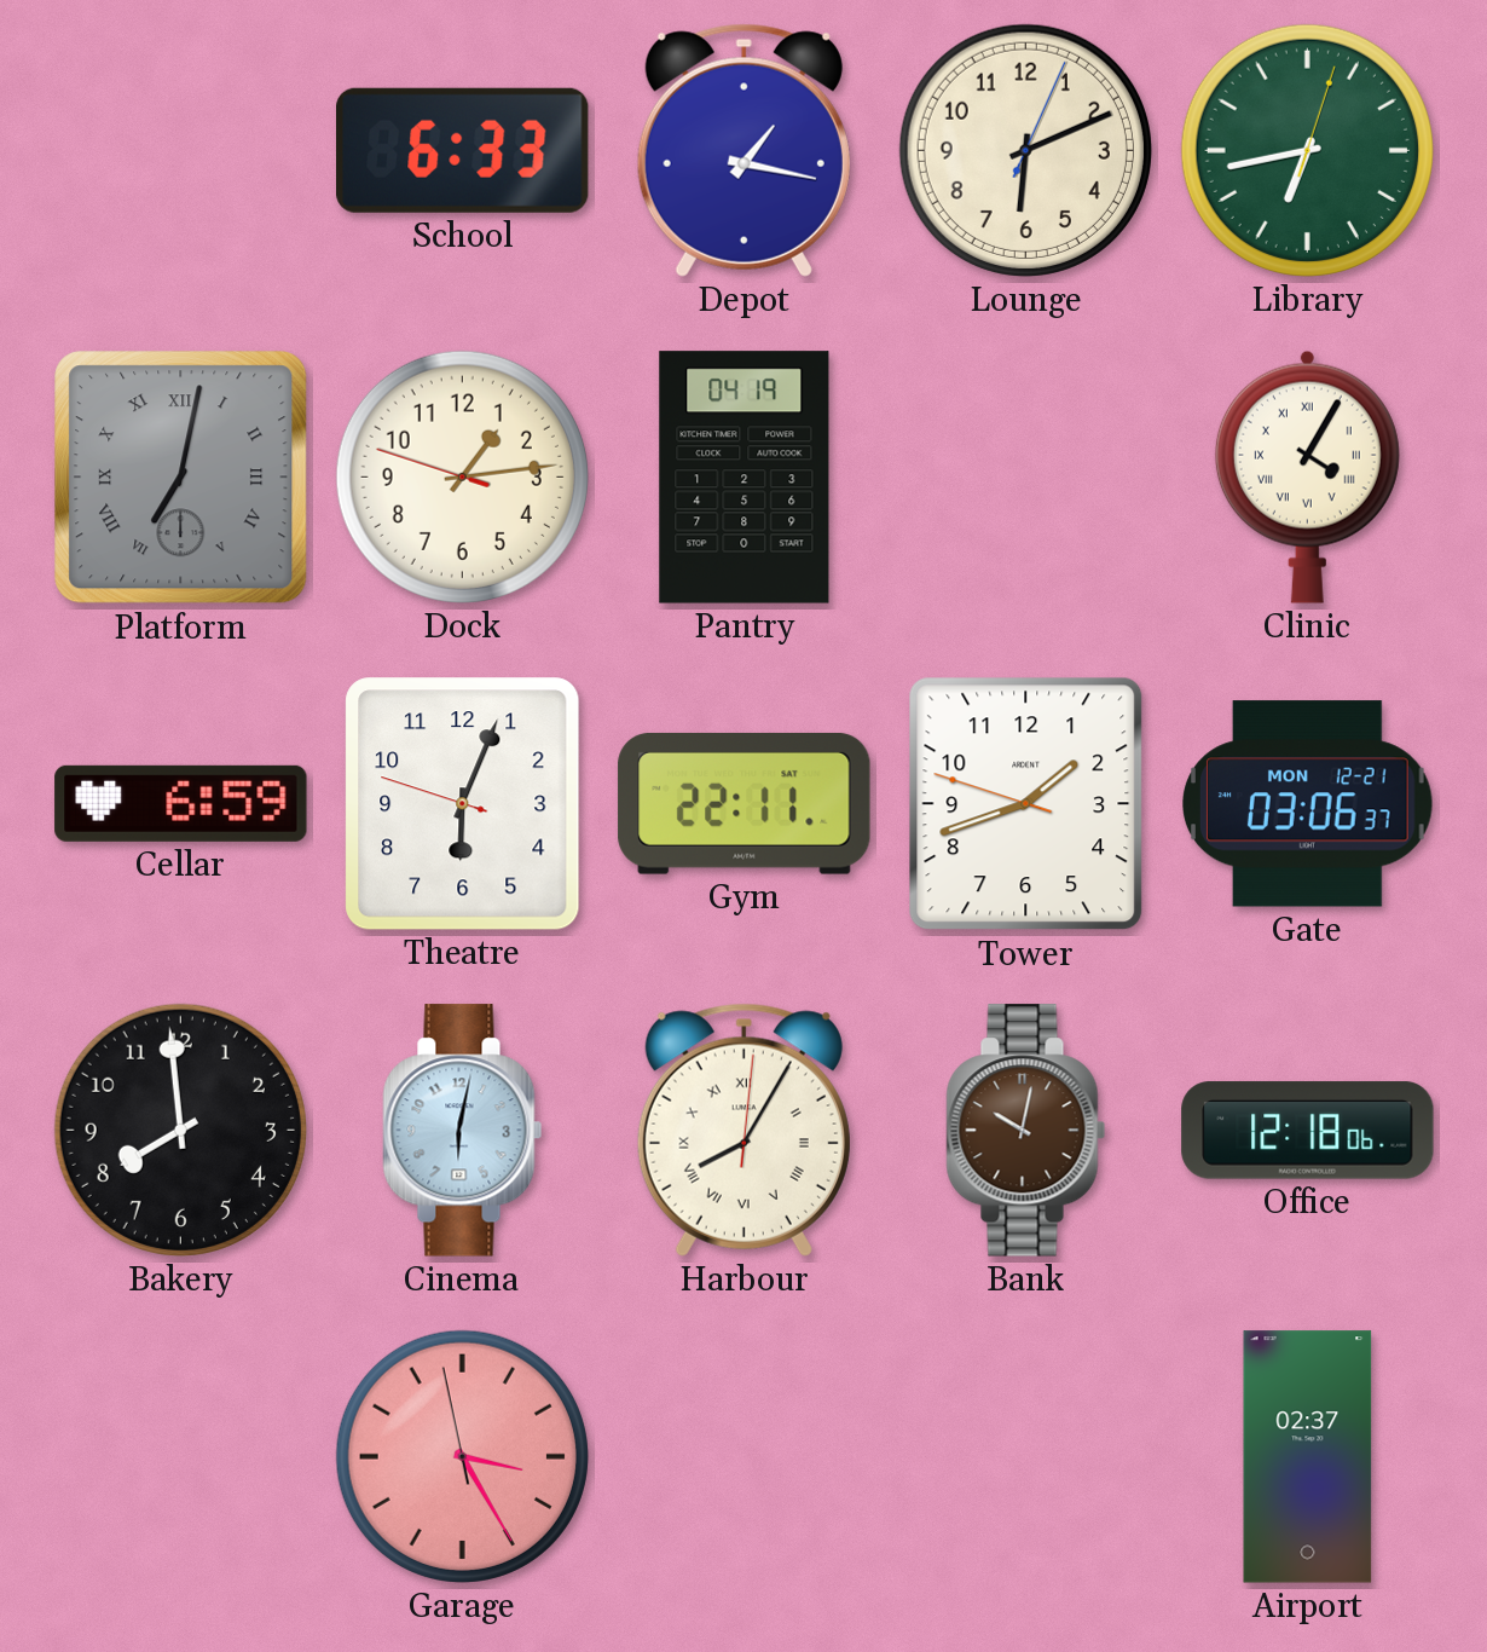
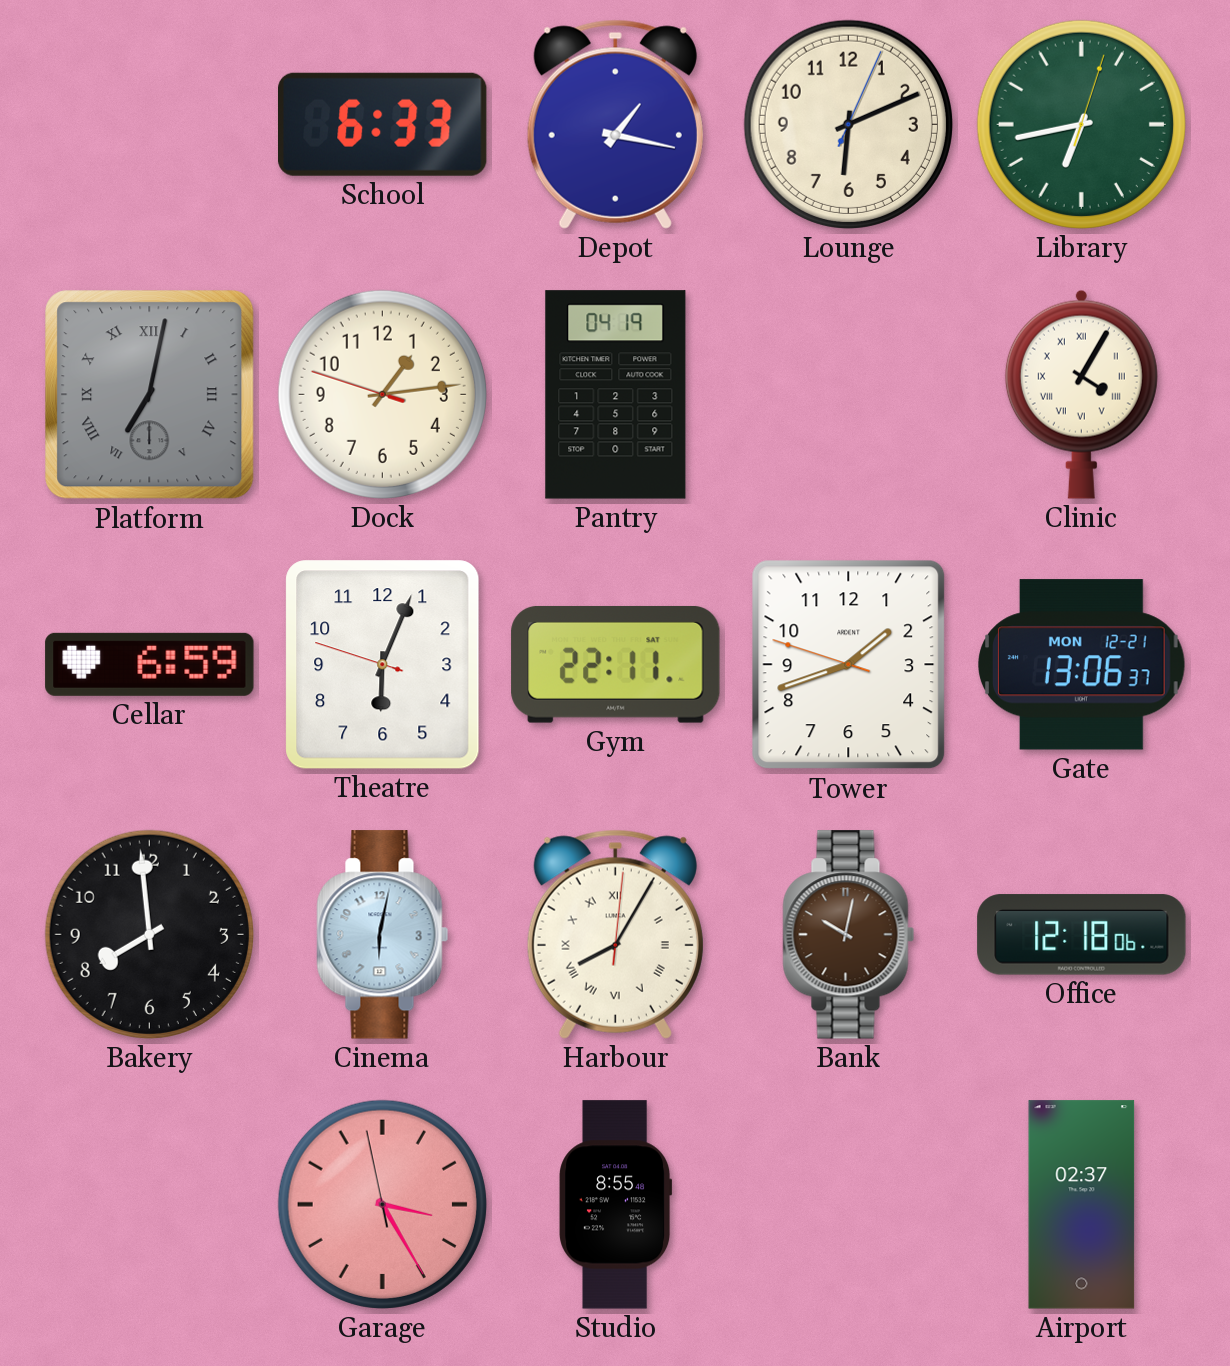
Gate: 03:06 -> 13:06 (1082, 665)
Studio: none -> 8:55 (616, 1205)
